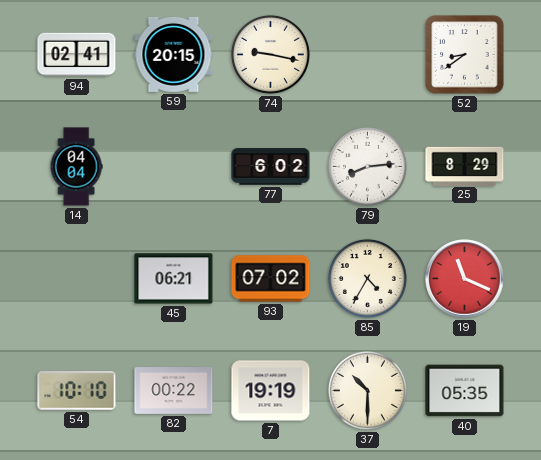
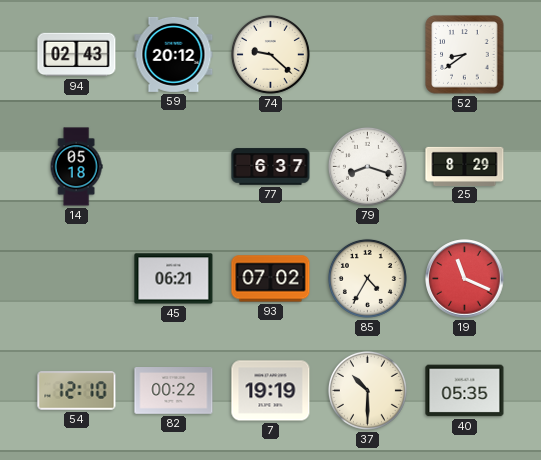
94: 02:41 -> 02:43 (77, 55)
59: 20:15 -> 20:12 (174, 54)
74: 9:17 -> 9:22 (270, 54)
14: 04:04 -> 05:18 (76, 167)
77: 6:02 -> 6:37 (271, 167)
79: 8:14 -> 8:18 (367, 166)
54: 10:10 -> 12:10 (77, 391)
